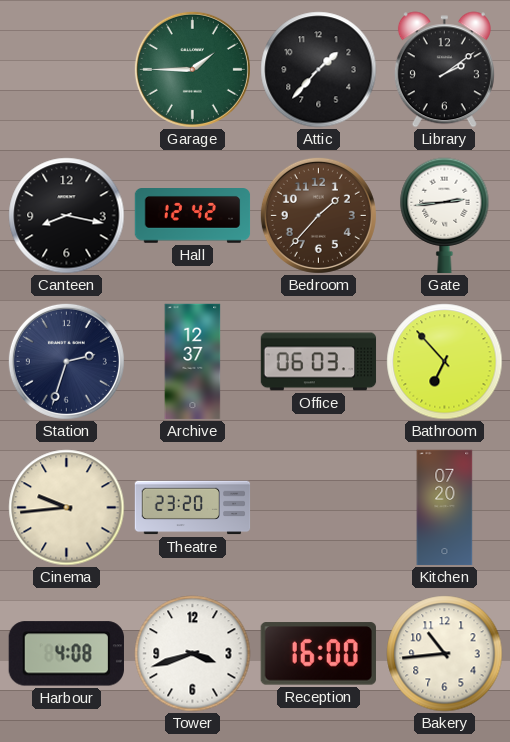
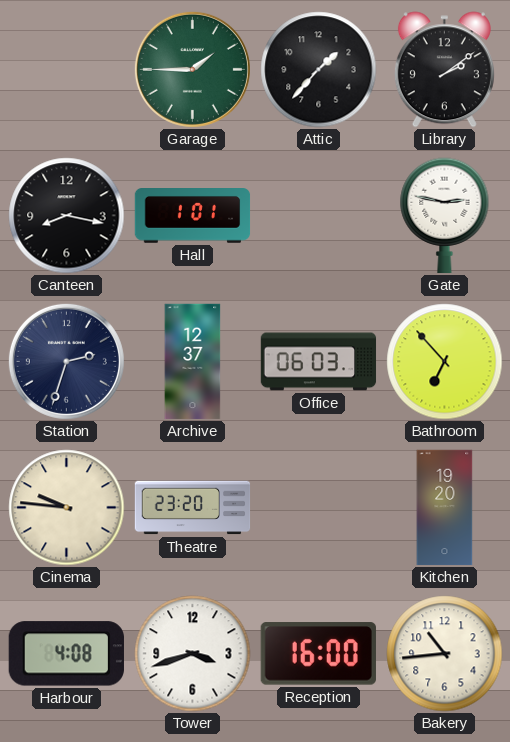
Hall: 12:42 -> 1:01 (193, 216)
Bedroom: 1:37 -> none (318, 215)
Gate: 2:44 -> 2:47 (445, 216)
Cinema: 9:44 -> 9:46 (67, 508)
Kitchen: 07:20 -> 19:20 (445, 508)
